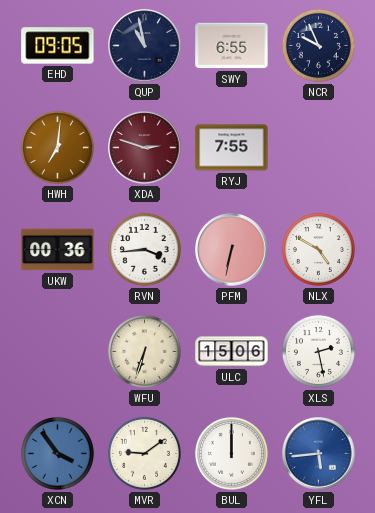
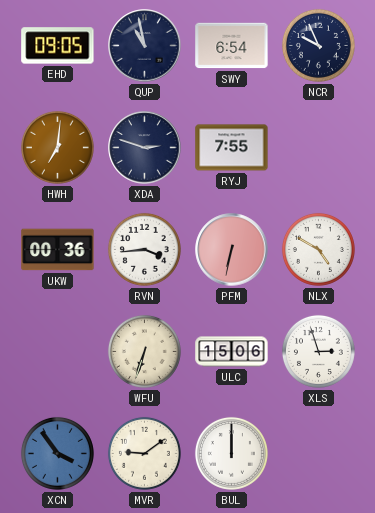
SWY: 6:55 -> 6:54 (232, 46)
XDA dial: burgundy -> navy (145, 148)
XLS: 2:28 -> 2:57 (318, 351)
YFL: 5:44 -> none (319, 454)
